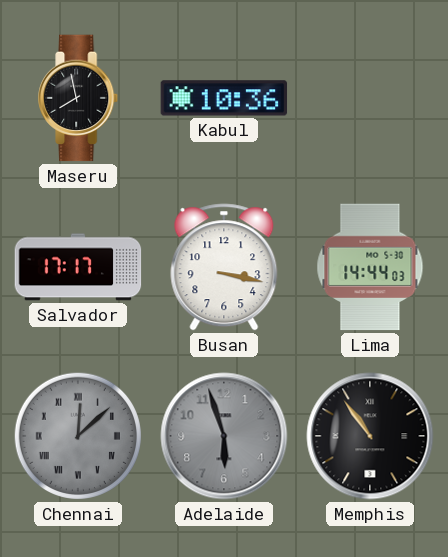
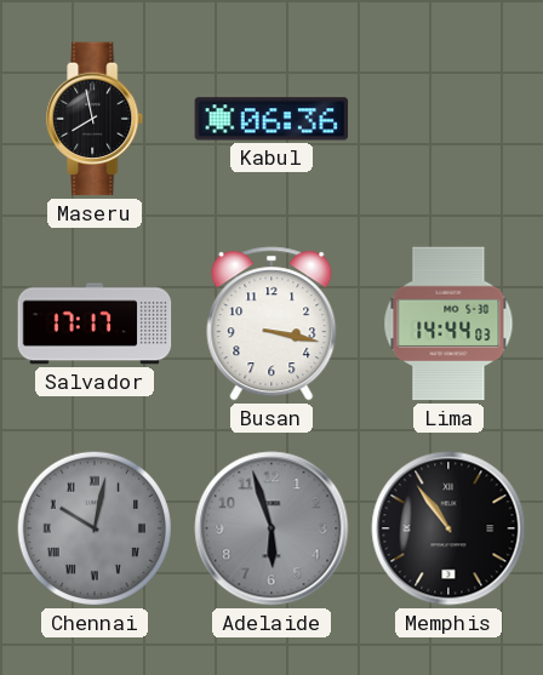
Kabul: 10:36 -> 06:36 (271, 119)
Chennai: 12:08 -> 10:02 (95, 528)
